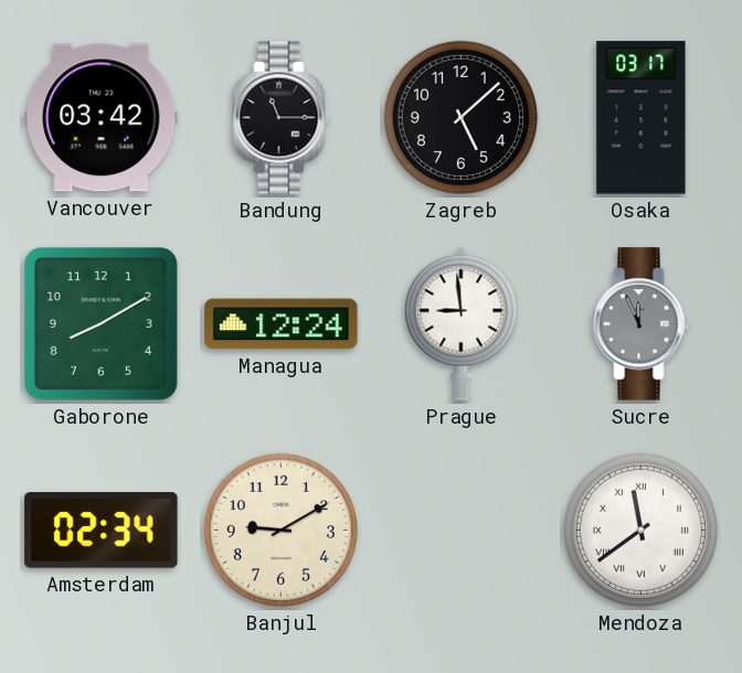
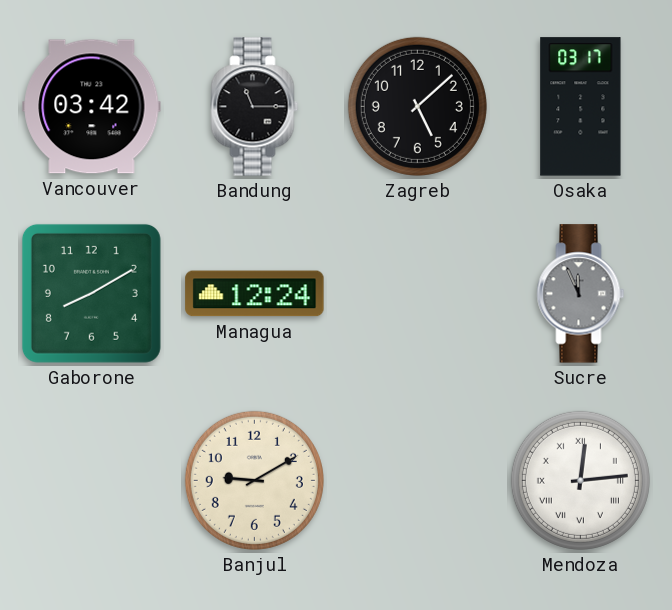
Prague: 8:59 -> none (462, 323)
Amsterdam: 02:34 -> none (102, 531)
Mendoza: 11:39 -> 12:14 (580, 480)
